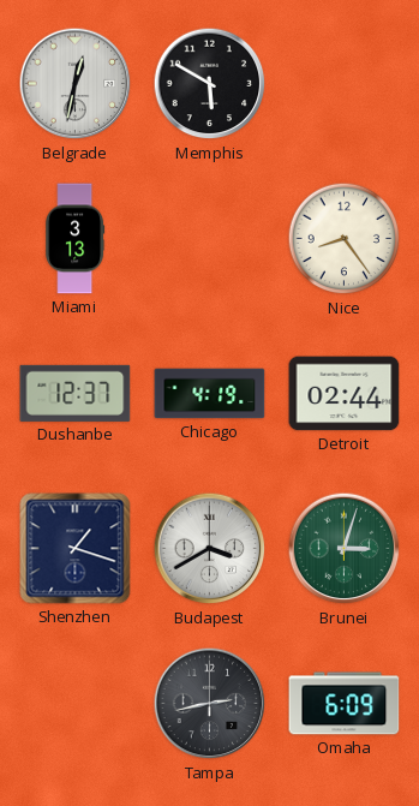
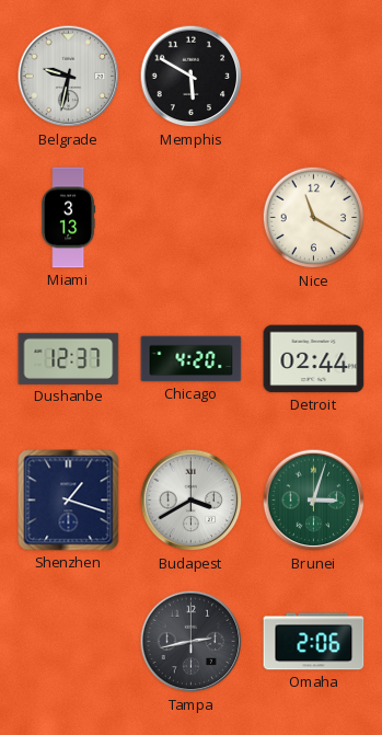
Belgrade: 12:32 -> 9:32 (69, 77)
Nice: 8:24 -> 11:20 (314, 218)
Chicago: 4:19 -> 4:20 (192, 359)
Omaha: 6:09 -> 2:06 (314, 642)
